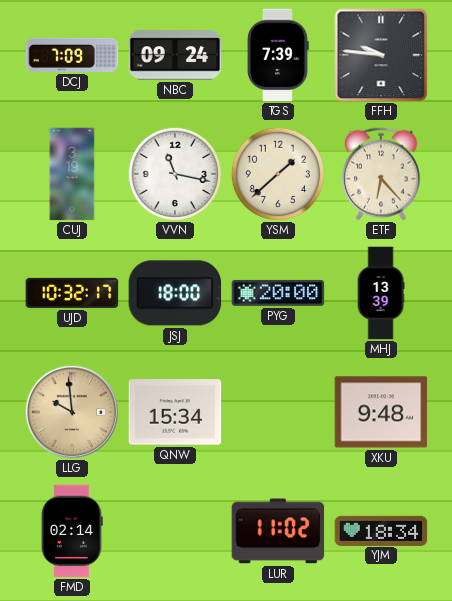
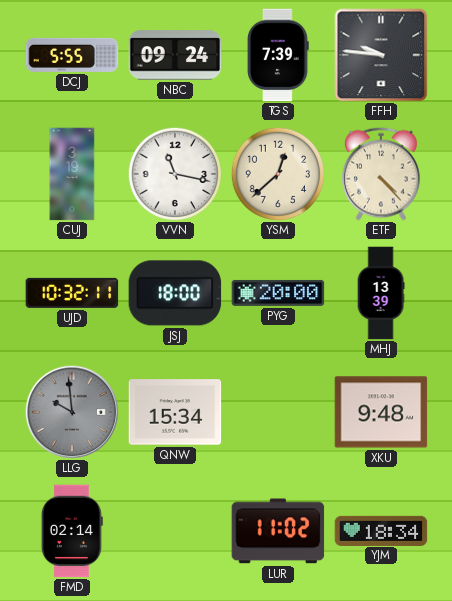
DCJ: 7:09 -> 5:55 (72, 55)
YSM: 1:38 -> 12:38 (277, 173)
ETF: 6:23 -> 4:23 (381, 174)
UJD: 10:32:17 -> 10:32:11 (72, 293)
LLG dial: champagne -> grey (72, 412)
